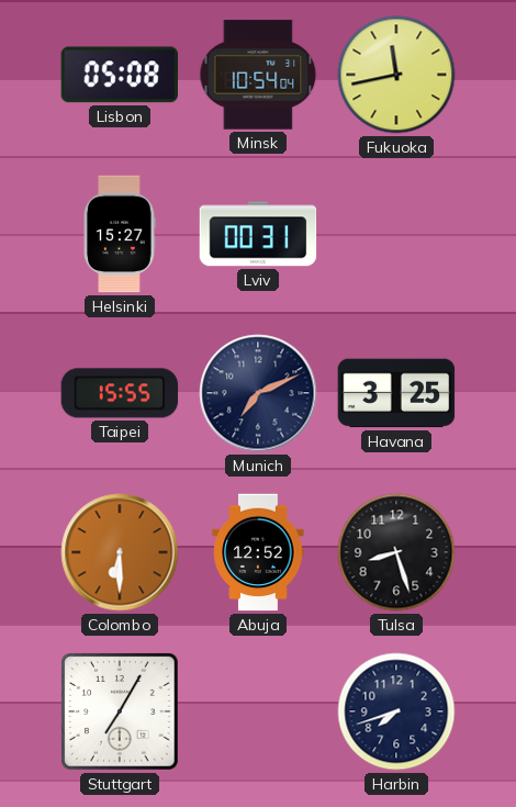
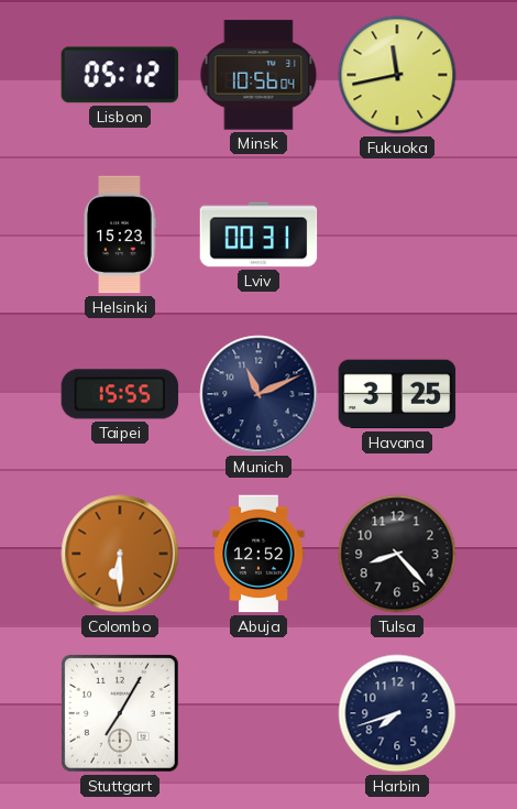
Lisbon: 05:08 -> 05:12 (119, 75)
Minsk: 10:54 -> 10:56 (258, 75)
Helsinki: 15:27 -> 15:23 (120, 234)
Munich: 7:11 -> 11:11 (258, 394)
Tulsa: 8:27 -> 8:23 (397, 554)
